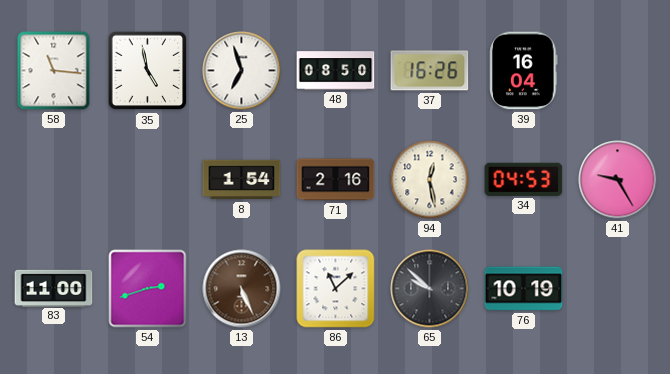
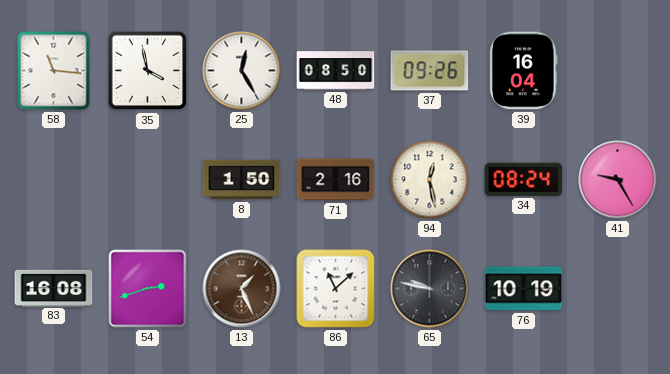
35: 4:58 -> 3:58 (148, 71)
25: 6:57 -> 12:25 (242, 71)
37: 16:26 -> 09:26 (430, 71)
8: 1:54 -> 1:50 (242, 180)
34: 04:53 -> 08:24 (524, 179)
83: 11:00 -> 16:08 (54, 288)
13: 5:26 -> 1:26 (242, 289)
65: 9:52 -> 9:47 (430, 289)
